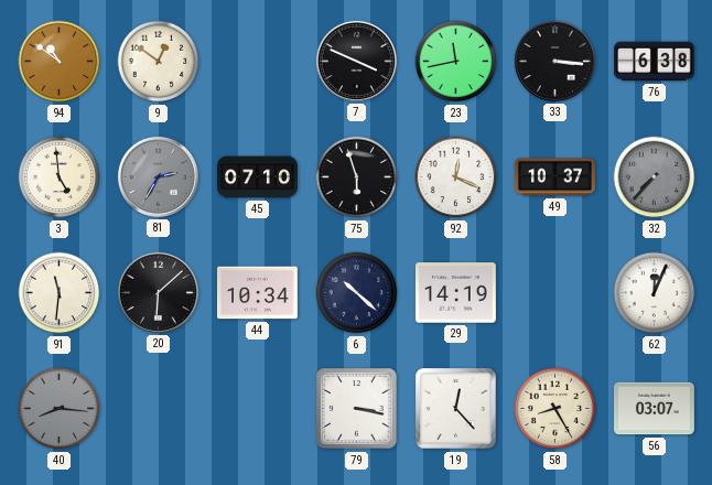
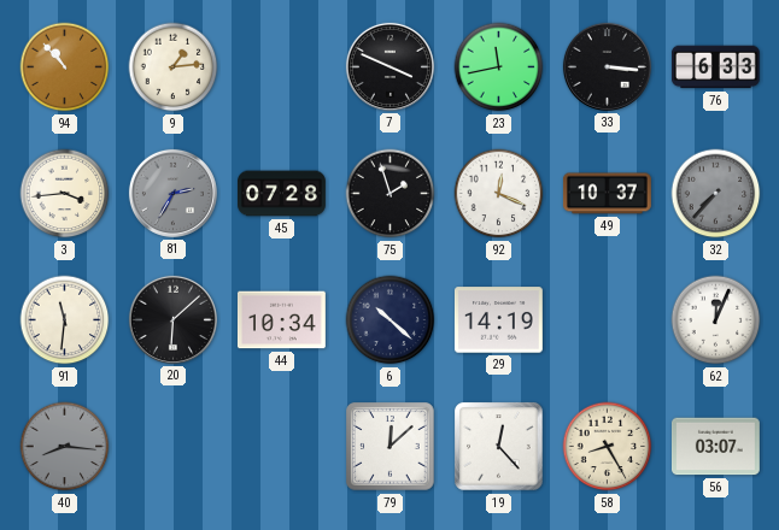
94: 10:51 -> 10:53 (65, 67)
9: 12:51 -> 1:14 (174, 67)
76: 6:38 -> 6:33 (715, 67)
3: 4:59 -> 3:44 (65, 194)
45: 07:10 -> 07:28 (282, 194)
75: 5:57 -> 1:57 (391, 194)
79: 3:17 -> 12:08 (391, 447)
